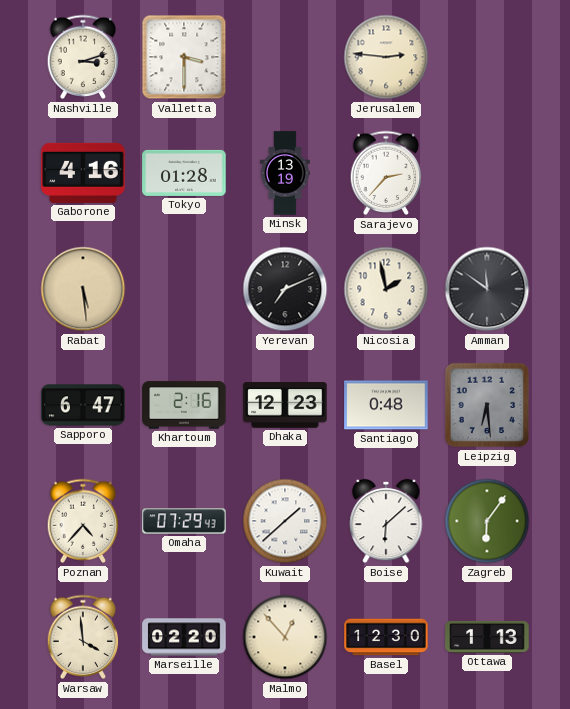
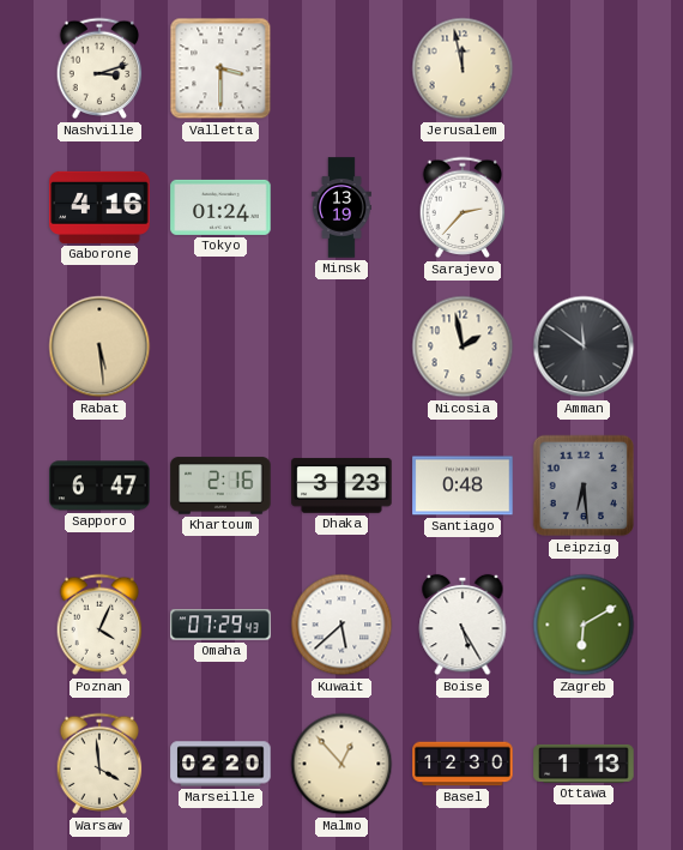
Jerusalem: 2:46 -> 11:58 (463, 68)
Tokyo: 01:28 -> 01:24 (220, 207)
Yerevan: 7:11 -> none (285, 289)
Dhaka: 12:23 -> 3:23 (341, 486)
Poznan: 4:37 -> 4:04 (99, 625)
Kuwait: 1:38 -> 5:38 (341, 625)
Boise: 6:08 -> 5:25 (463, 625)
Zagreb: 6:06 -> 6:10 (584, 625)
